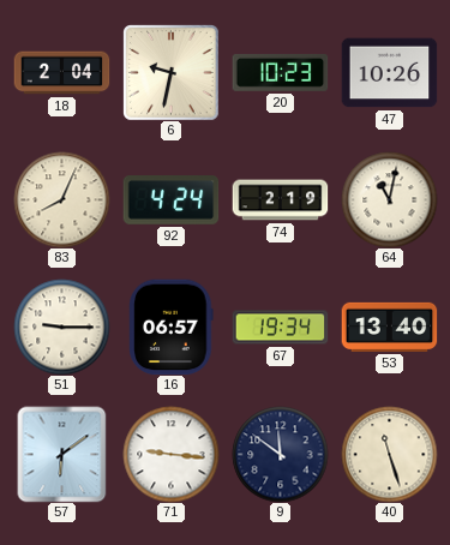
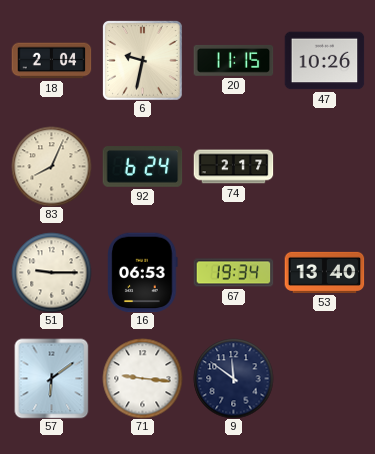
20: 10:23 -> 11:15 (233, 60)
92: 4:24 -> 6:24 (142, 167)
74: 2:19 -> 2:17 (233, 167)
64: 11:02 -> none (389, 199)
16: 06:57 -> 06:53 (143, 272)
40: 11:27 -> none (389, 454)
